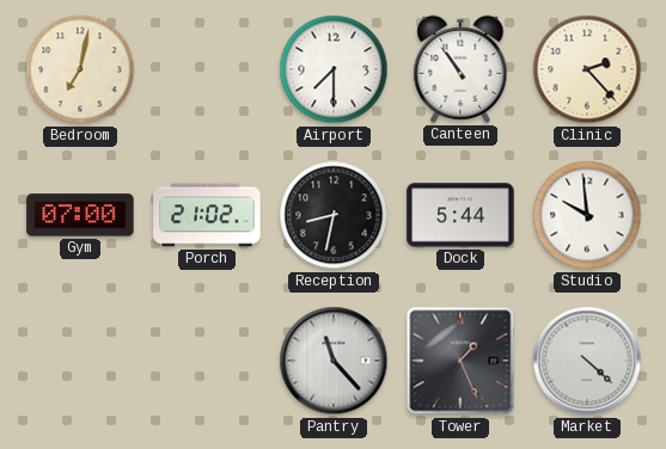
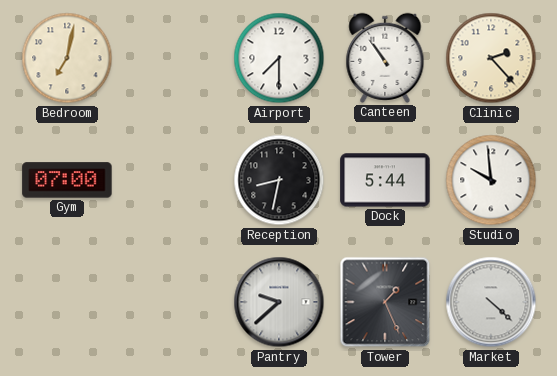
Porch: 21:02 -> none (207, 215)
Pantry: 11:23 -> 9:38 (279, 302)
